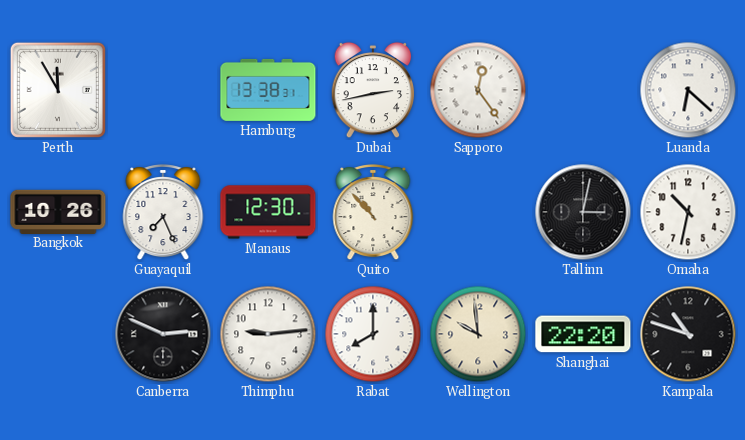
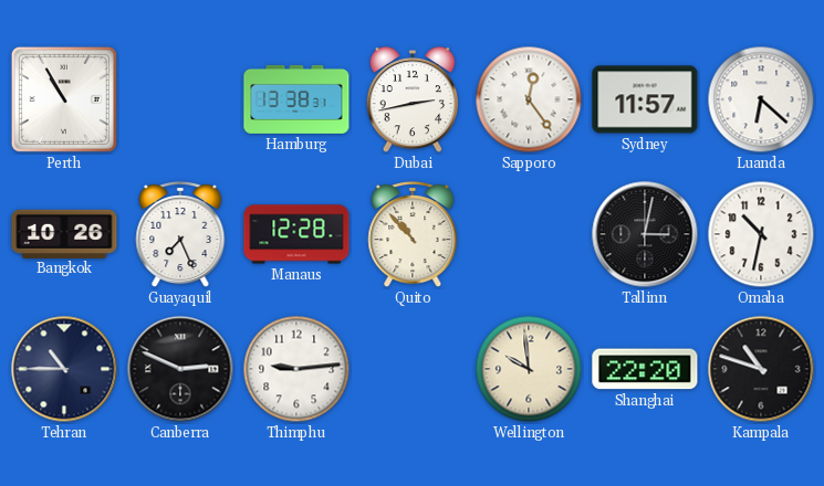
Perth: 11:55 -> 10:55 (64, 99)
Sydney: none -> 11:57 (645, 99)
Manaus: 12:30 -> 12:28 (296, 234)
Tehran: none -> 10:45 (64, 369)
Rabat: 8:00 -> none (373, 334)
